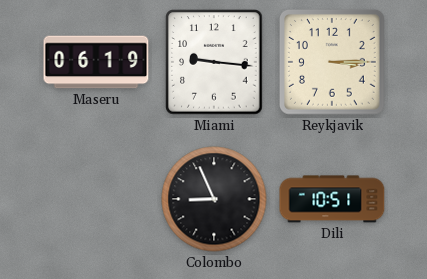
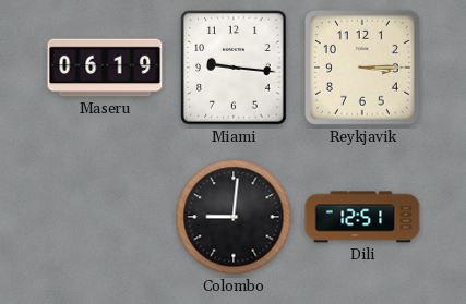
Colombo: 8:56 -> 9:01 (234, 217)
Dili: 10:51 -> 12:51 (362, 217)
